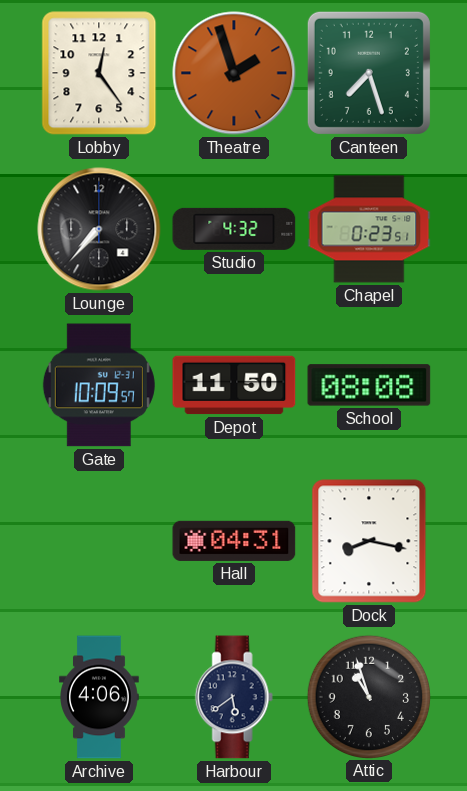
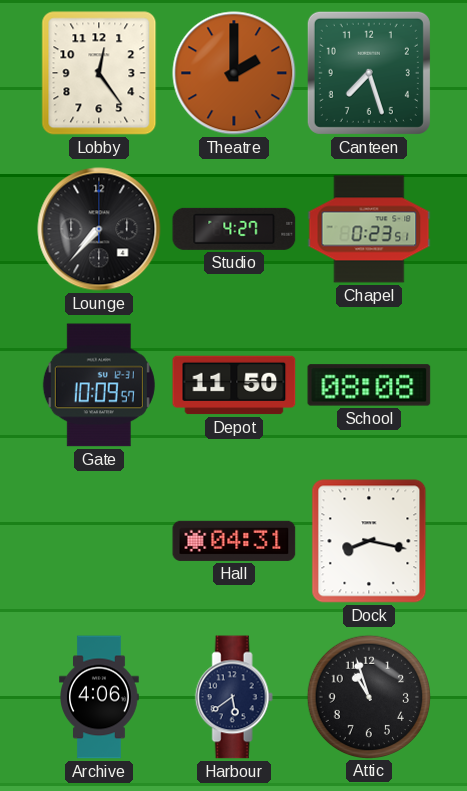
Theatre: 1:57 -> 2:00 (234, 73)
Studio: 4:32 -> 4:27 (234, 229)
